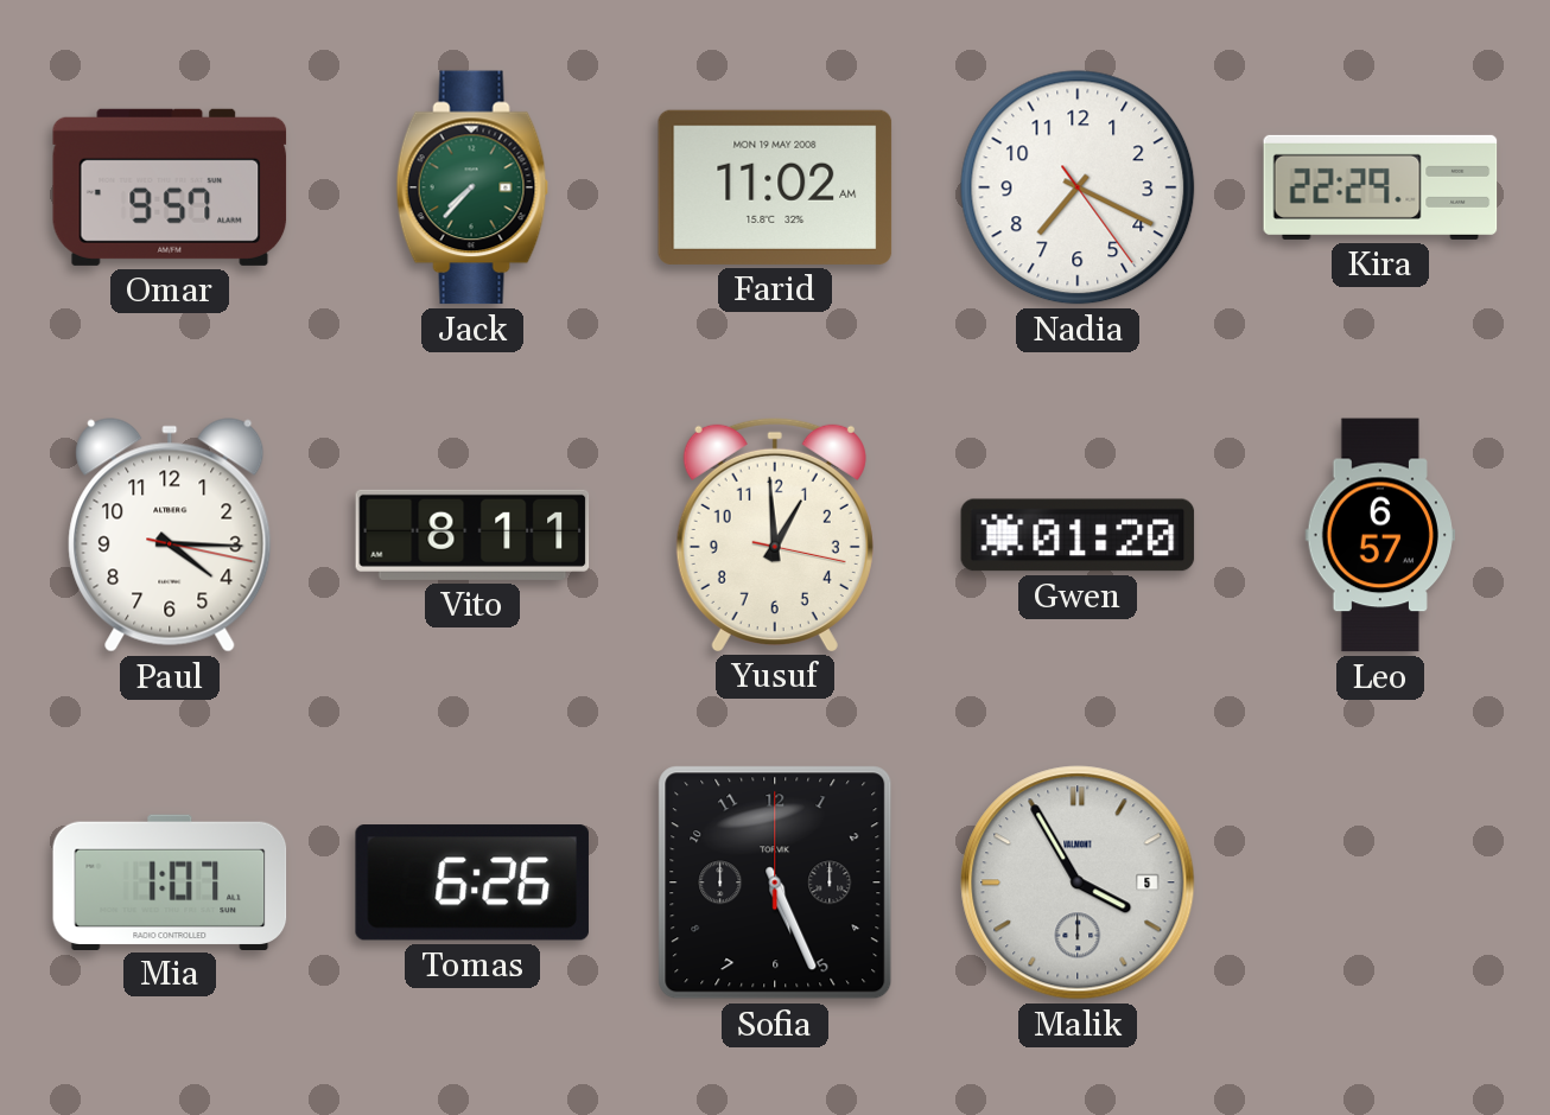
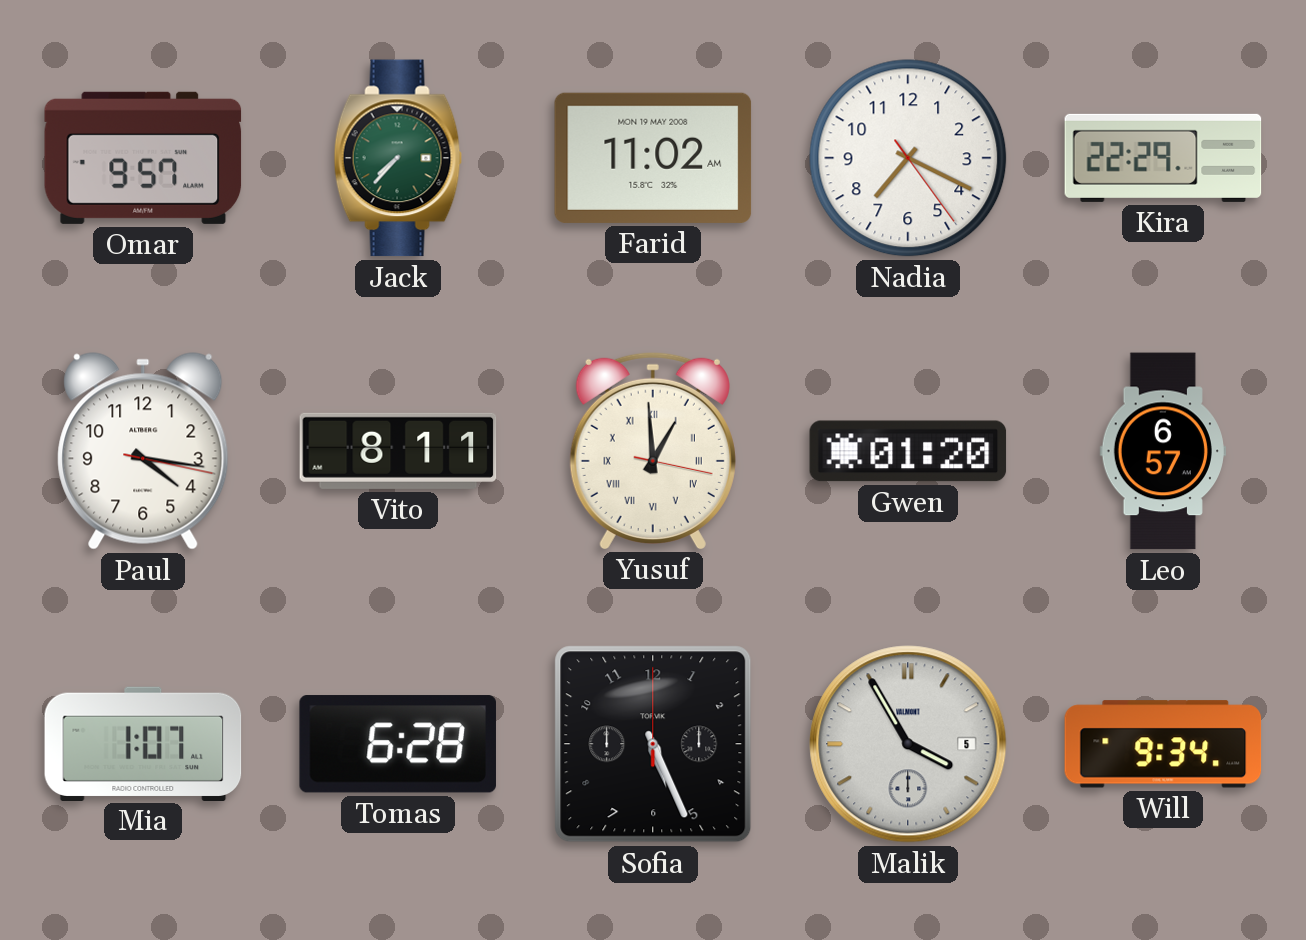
Paul: 4:15 -> 4:16 (143, 451)
Yusuf numerals: Arabic -> Roman (653, 450)
Tomas: 6:26 -> 6:28 (398, 745)
Will: none -> 9:34 (1163, 744)
